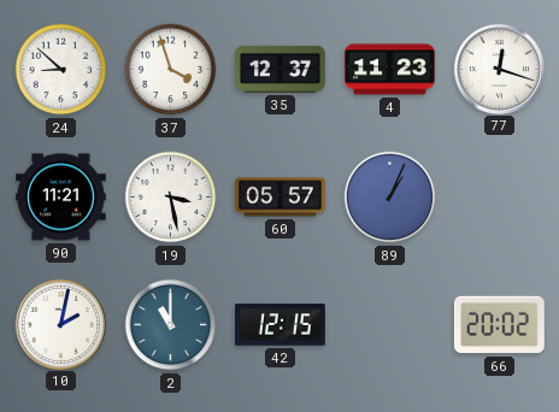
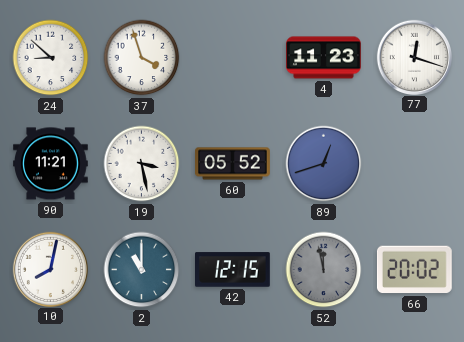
35: 12:37 -> none (281, 69)
60: 05:57 -> 05:52 (233, 164)
89: 1:04 -> 12:42 (324, 164)
10: 2:02 -> 8:02 (50, 269)
52: none -> 11:58 (324, 270)
